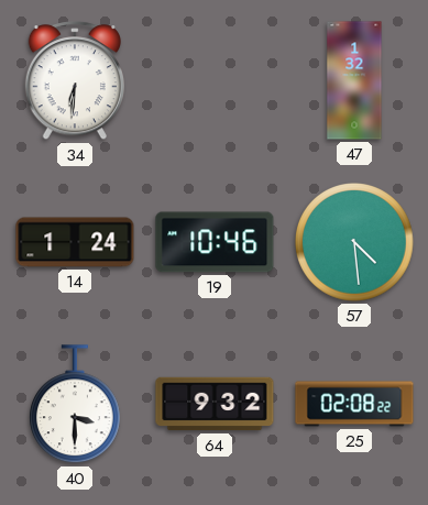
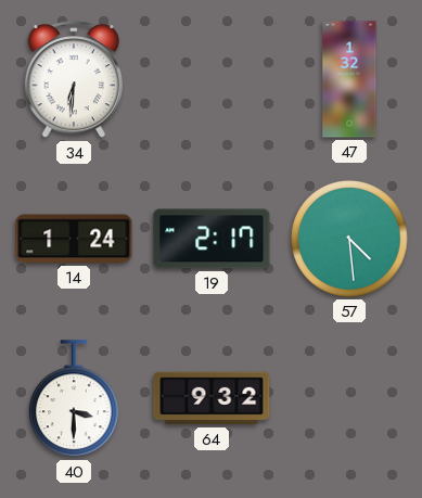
19: 10:46 -> 2:17 (212, 239)
25: 02:08 -> none (354, 404)
